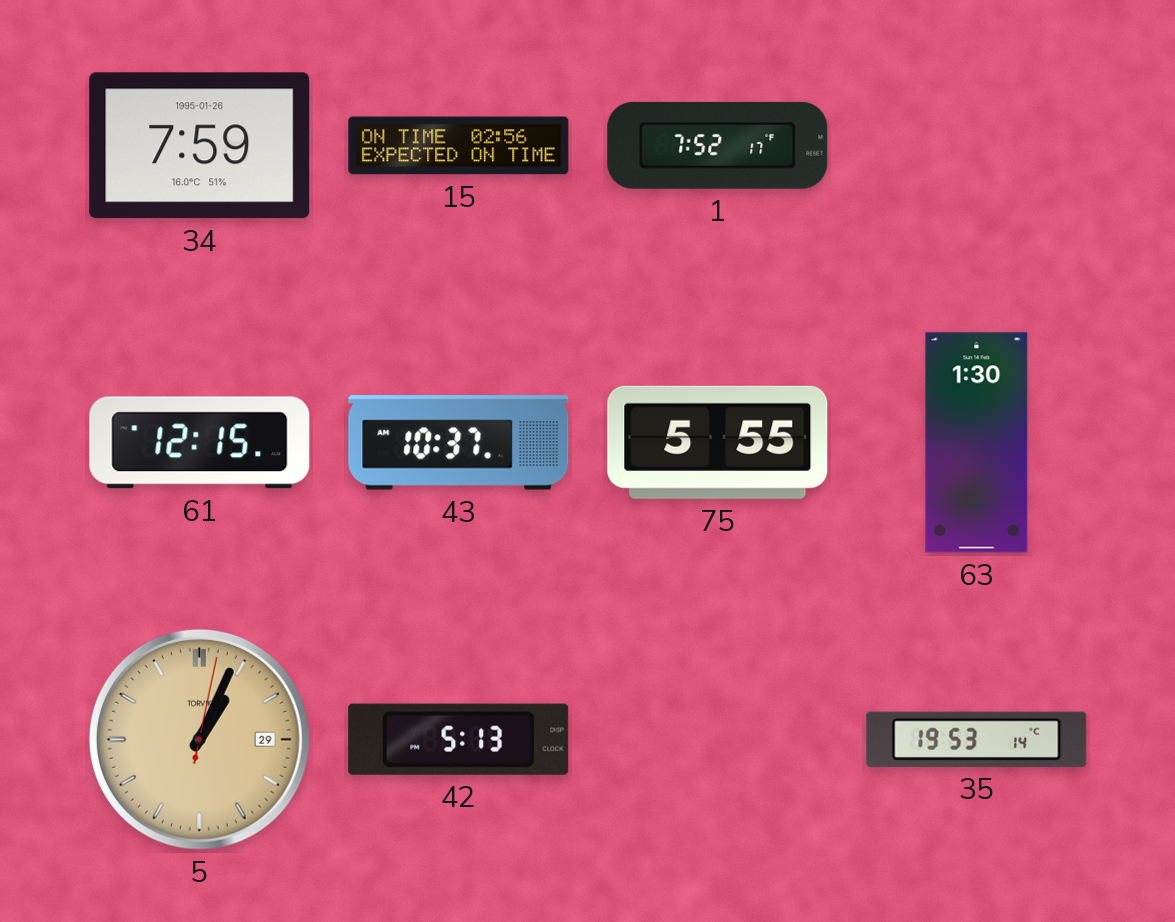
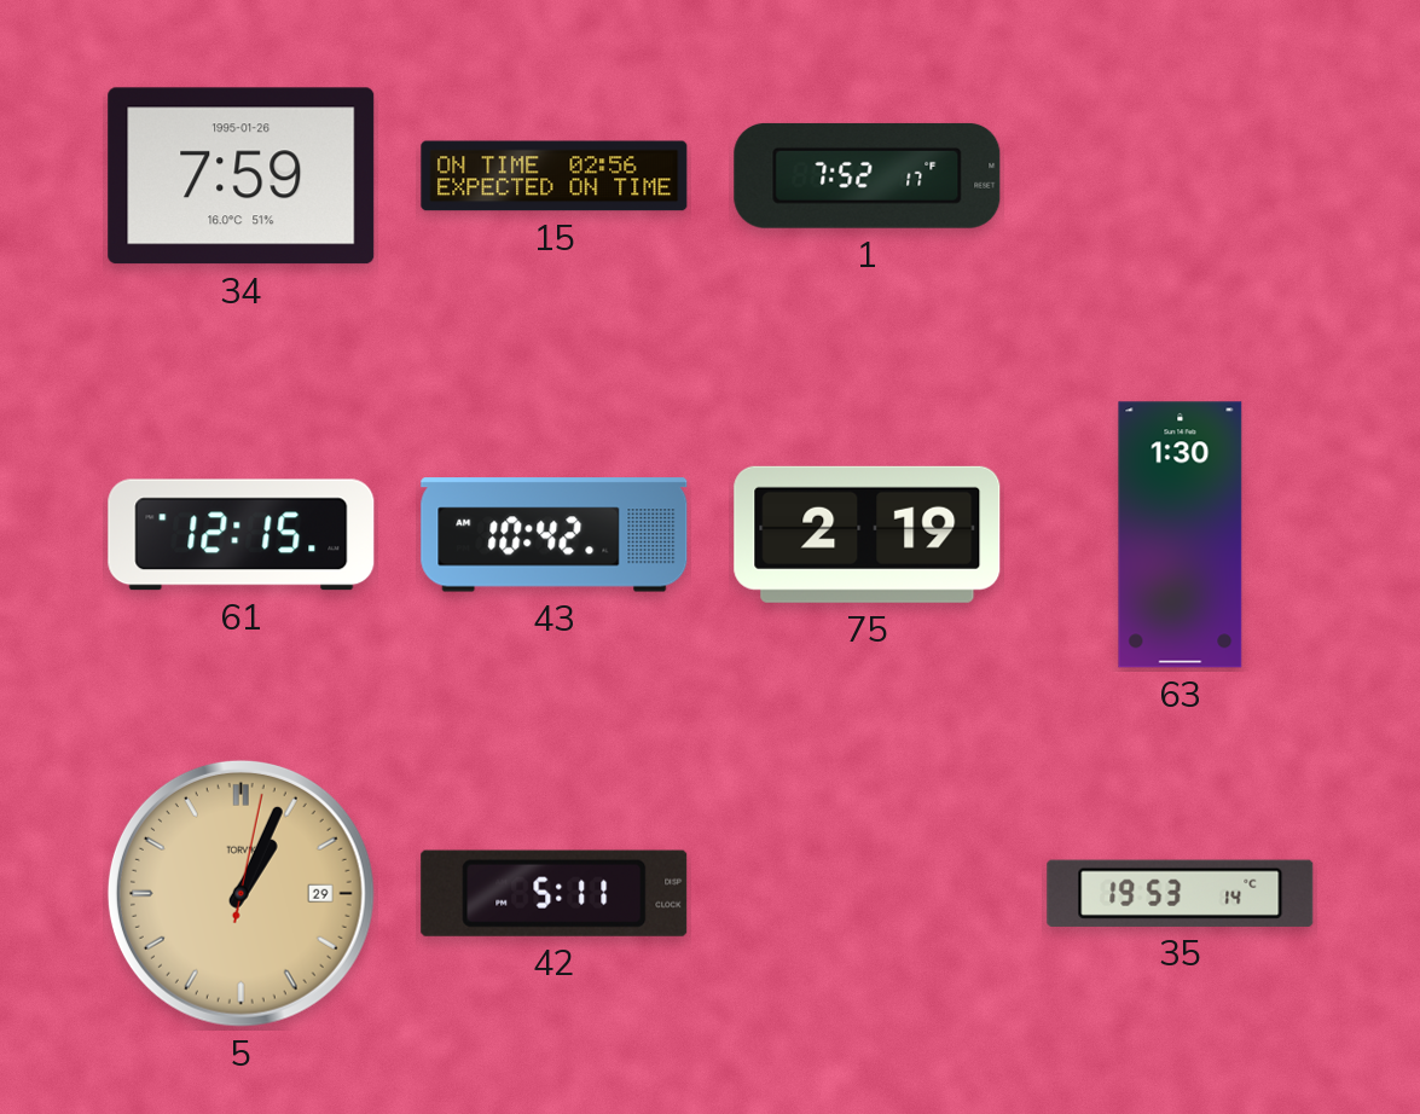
43: 10:37 -> 10:42 (555, 535)
75: 5:55 -> 2:19 (868, 534)
42: 5:13 -> 5:11 (555, 893)
